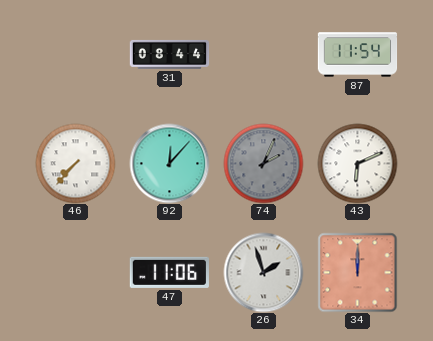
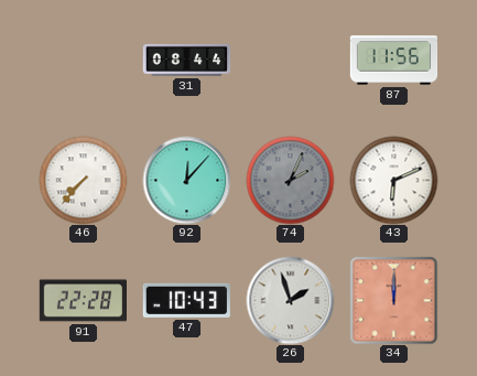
87: 11:54 -> 11:56 (393, 61)
91: none -> 22:28 (83, 301)
47: 11:06 -> 10:43 (186, 300)
